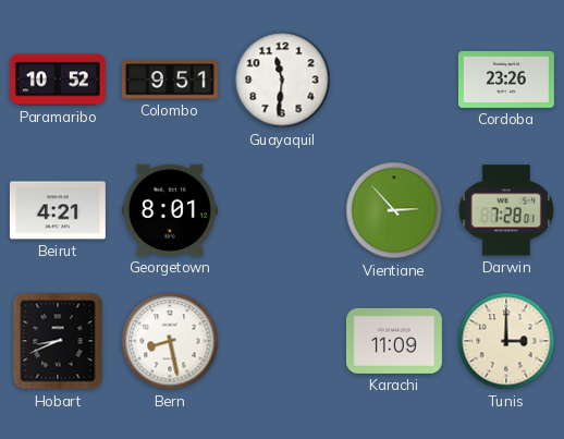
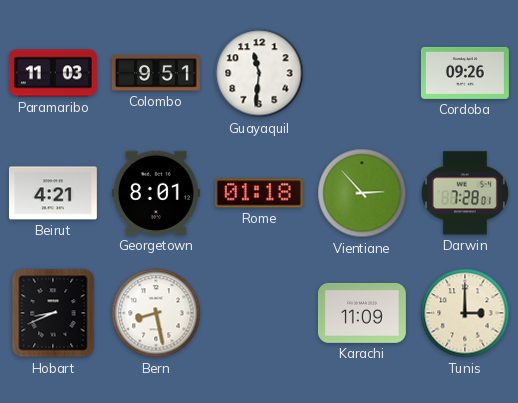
Paramaribo: 10:52 -> 11:03 (53, 73)
Cordoba: 23:26 -> 09:26 (465, 73)
Rome: none -> 01:18 (259, 193)
